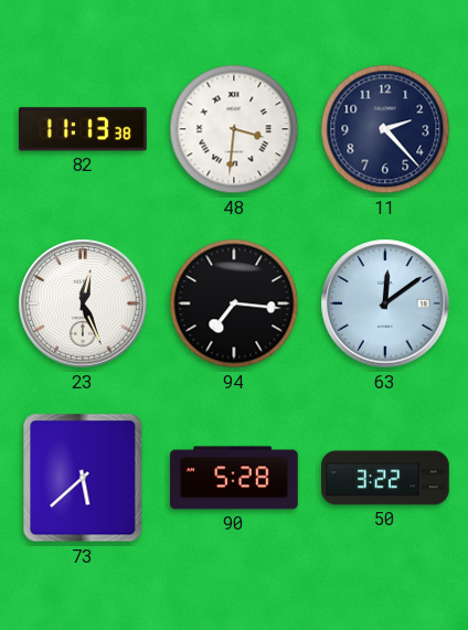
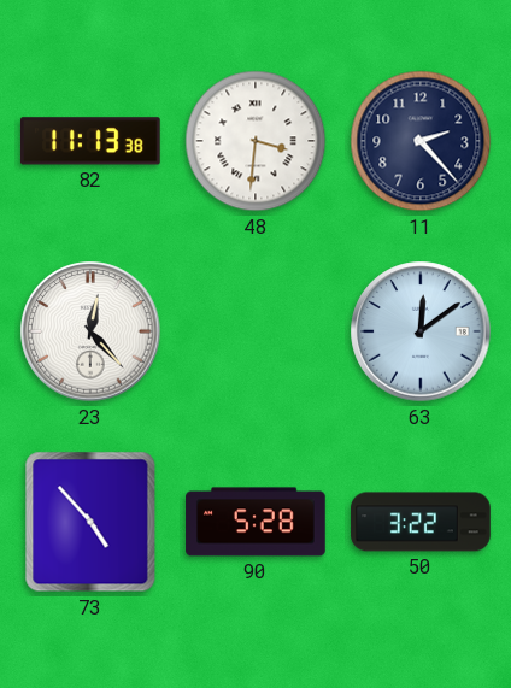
23: 12:26 -> 12:23 (90, 331)
94: 7:16 -> none (234, 303)
73: 5:38 -> 4:53 (90, 522)
